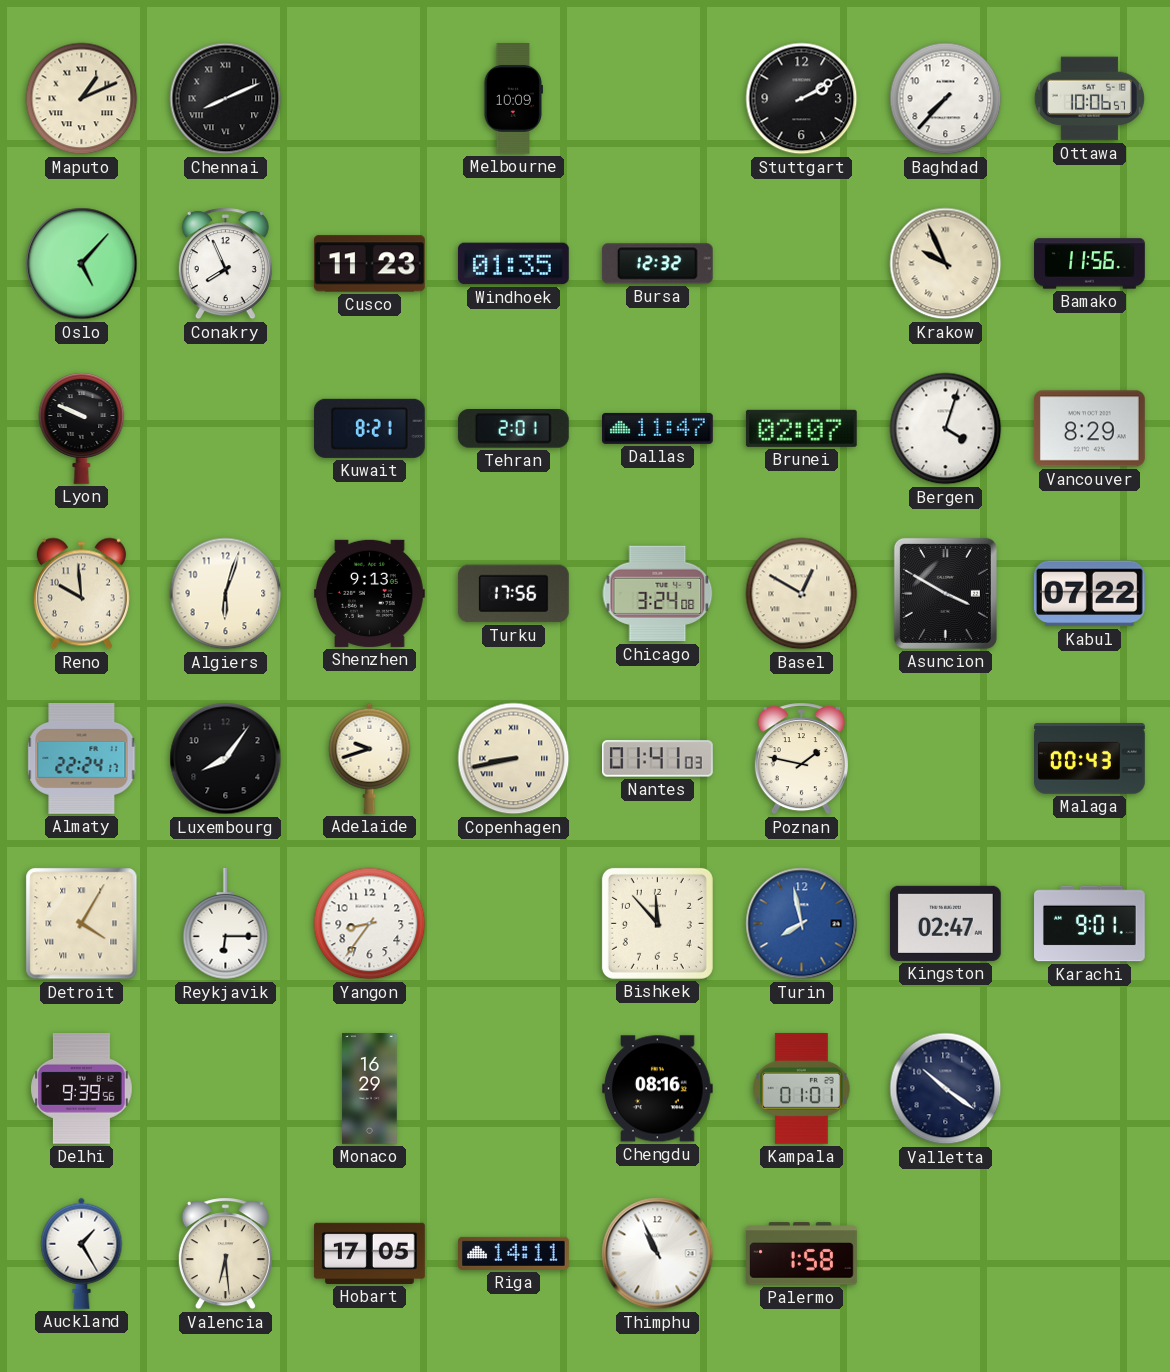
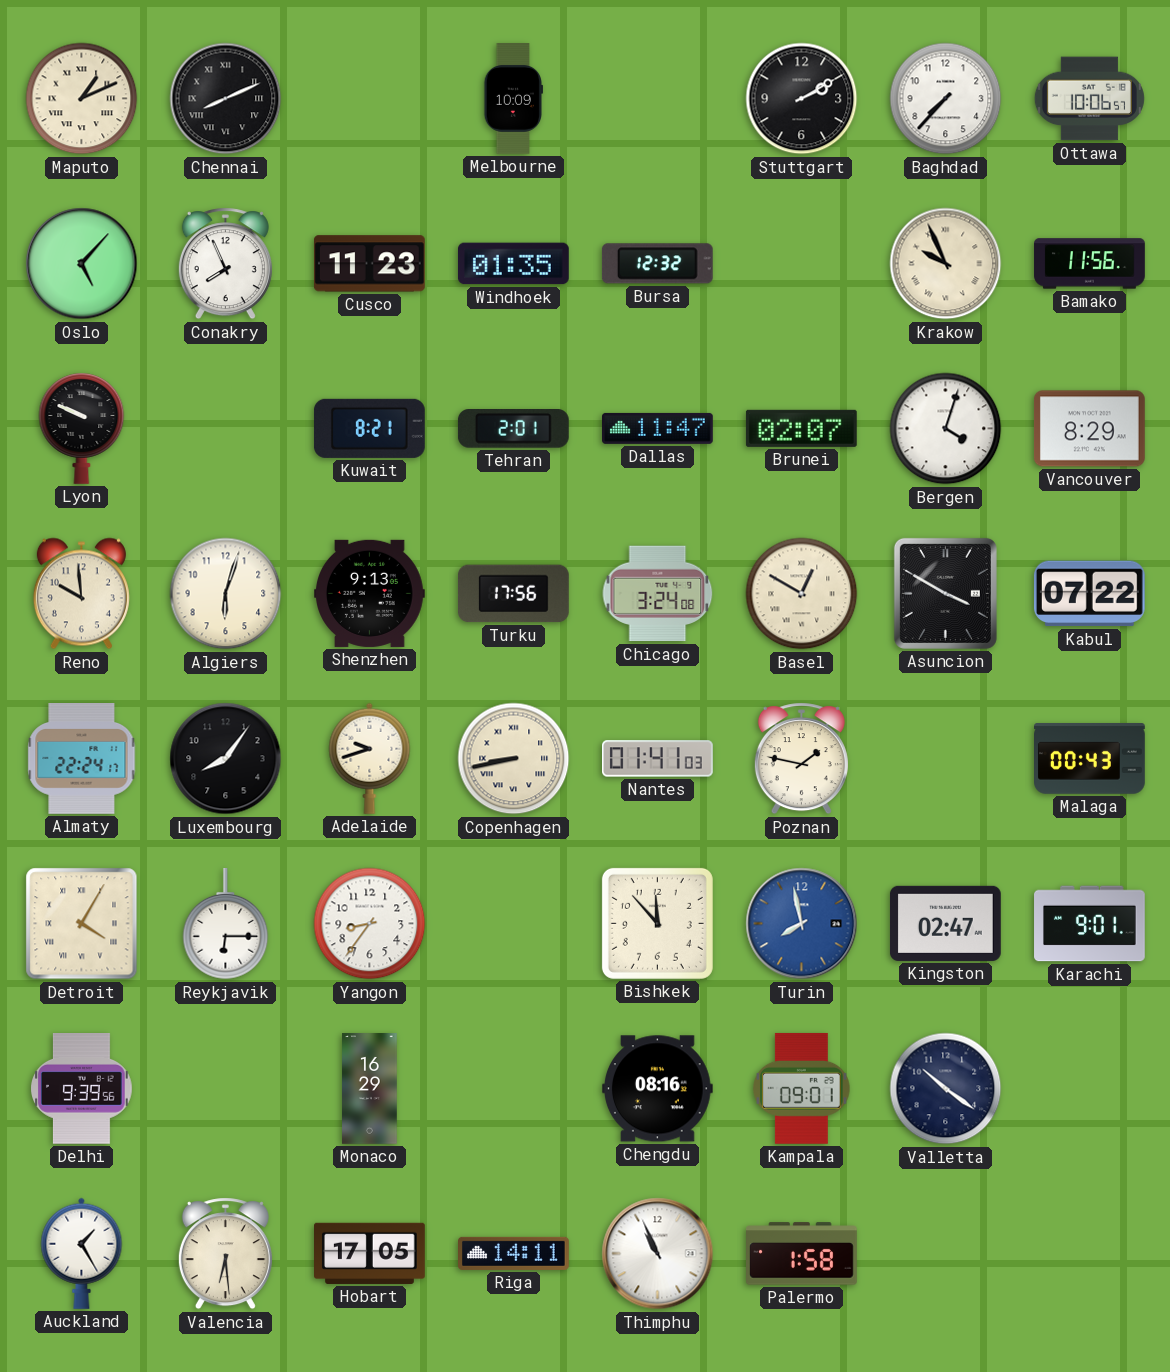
Kampala: 01:01 -> 09:01 (802, 1088)
